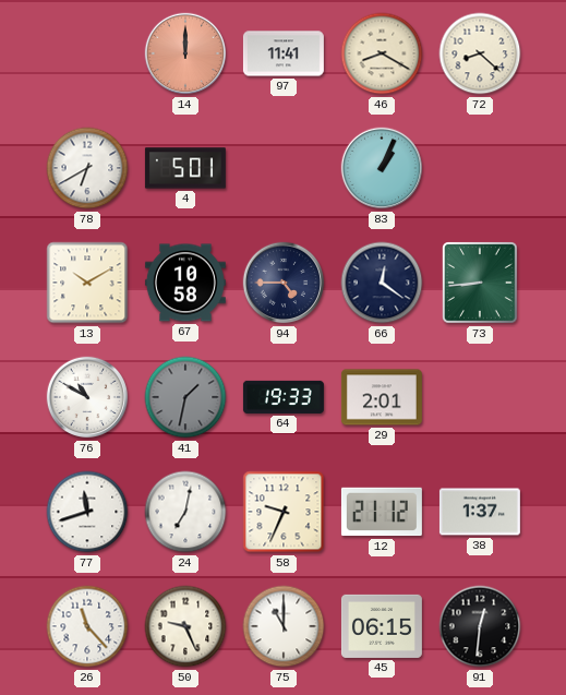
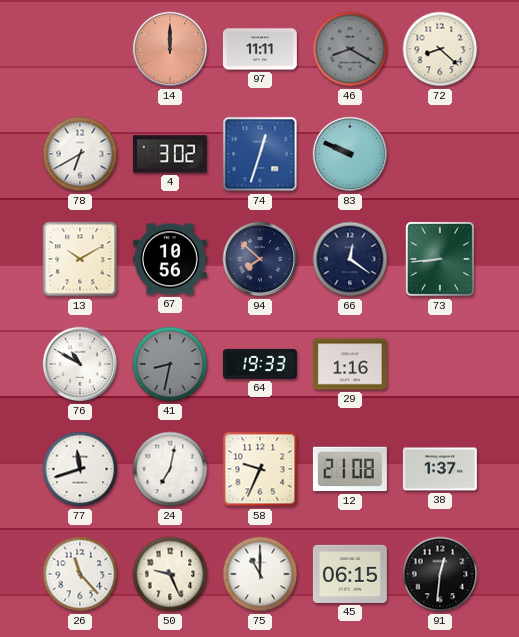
97: 11:41 -> 11:11 (260, 49)
46 dial: cream -> grey (350, 49)
4: 5:01 -> 3:02 (170, 154)
74: none -> 12:33 (260, 154)
83: 1:04 -> 9:49 (350, 154)
67: 10:58 -> 10:56 (170, 259)
94: 4:45 -> 7:52 (260, 259)
41: 1:32 -> 8:32 (170, 364)
29: 2:01 -> 1:16 (350, 364)
12: 21:12 -> 21:08 (350, 469)
